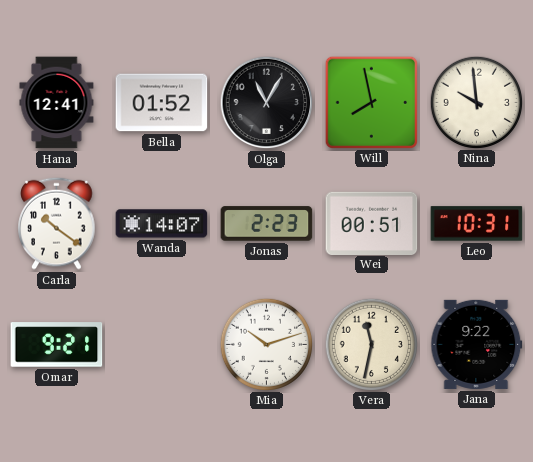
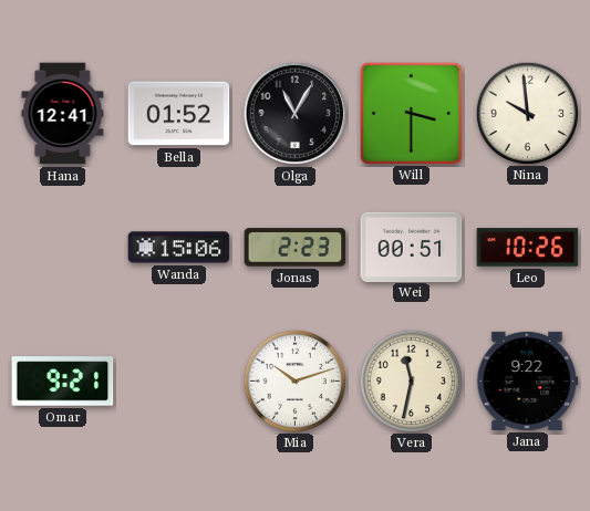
Will: 7:58 -> 3:30 (411, 113)
Carla: 10:21 -> none (57, 223)
Wanda: 14:07 -> 15:06 (179, 248)
Leo: 10:31 -> 10:26 (528, 248)
